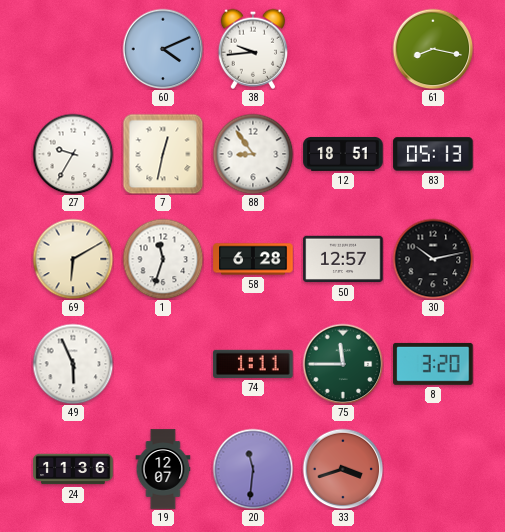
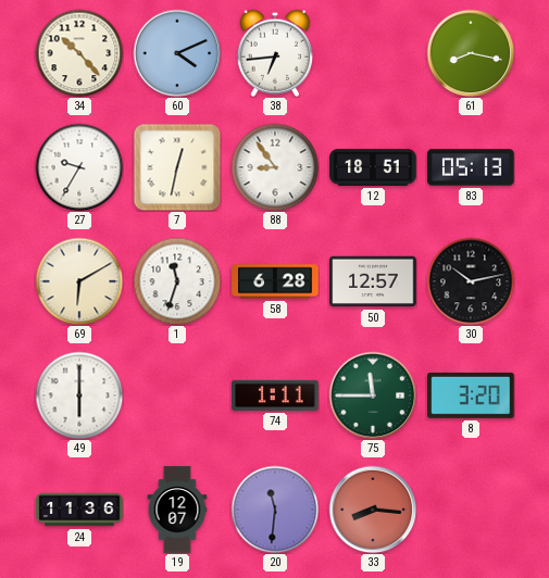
34: none -> 10:23 (79, 53)
38: 9:44 -> 6:44 (274, 53)
49: 5:56 -> 6:00 (79, 395)
33: 3:42 -> 8:16 (373, 510)
